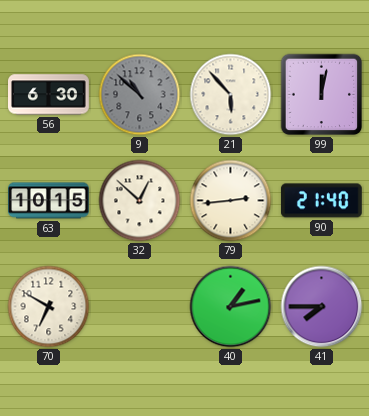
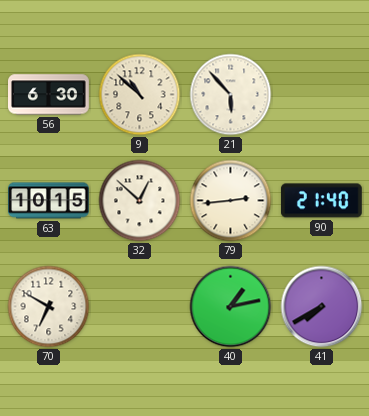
9 dial: grey -> cream (140, 95)
99: 12:02 -> none (322, 95)
41: 7:45 -> 7:40 (322, 307)
